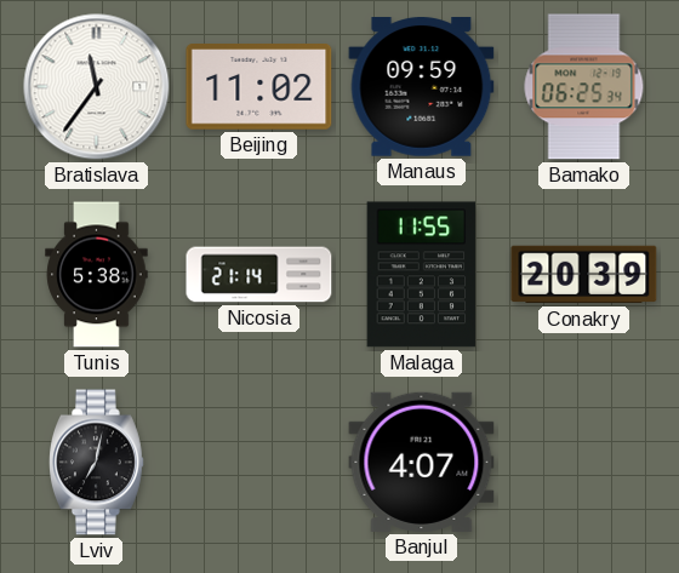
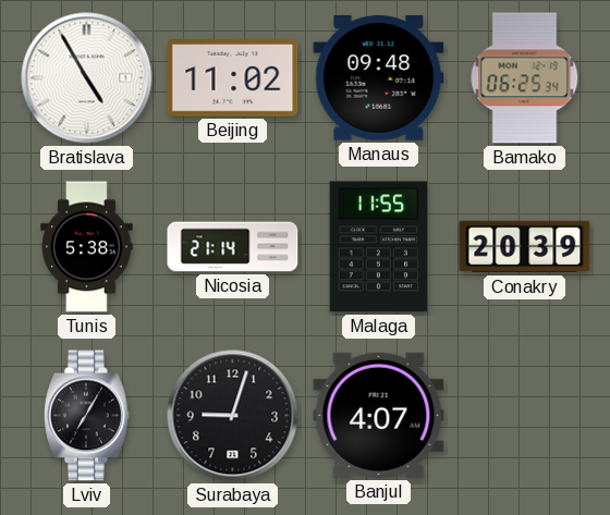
Bratislava: 11:36 -> 4:55 (87, 78)
Manaus: 09:59 -> 09:48 (379, 78)
Lviv: 7:02 -> 7:05 (87, 416)
Surabaya: none -> 9:03 (233, 416)
